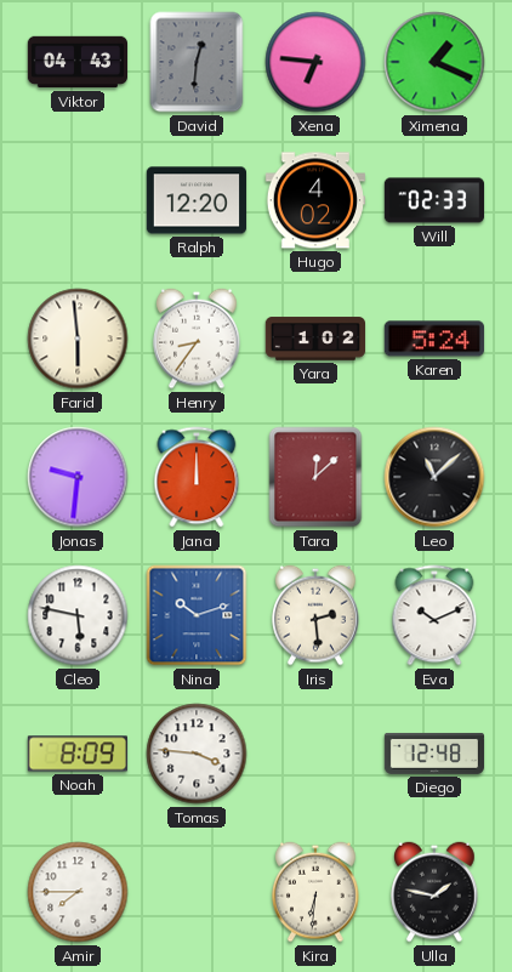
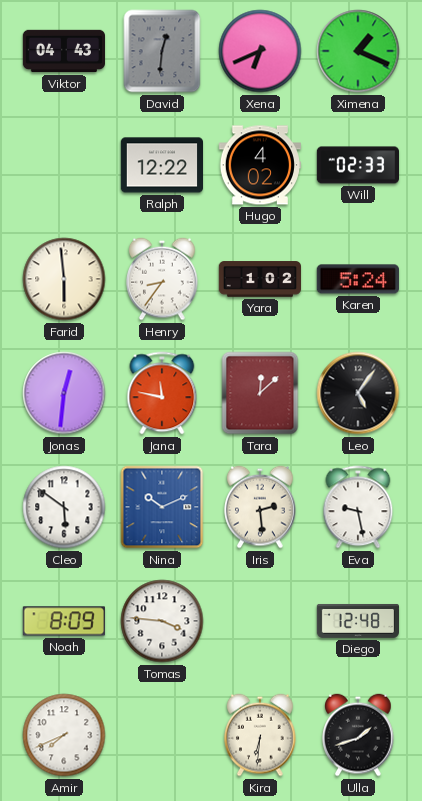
Xena: 6:46 -> 6:41 (260, 51)
Ralph: 12:20 -> 12:22 (161, 165)
Jonas: 9:31 -> 12:31 (64, 393)
Jana: 12:00 -> 11:47 (162, 393)
Leo: 11:08 -> 5:06 (358, 393)
Cleo: 5:47 -> 5:51 (64, 507)
Nina: 10:12 -> 10:11 (162, 507)
Eva: 10:11 -> 9:28 (358, 507)
Amir: 7:45 -> 7:41 (64, 735)
Ulla: 1:47 -> 1:42 (358, 735)
